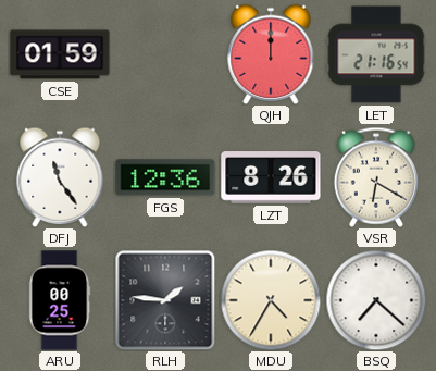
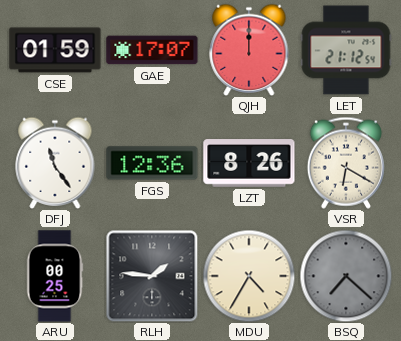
GAE: none -> 17:07 (152, 50)
LET: 21:16 -> 21:12 (346, 50)
BSQ dial: white -> grey (346, 276)
